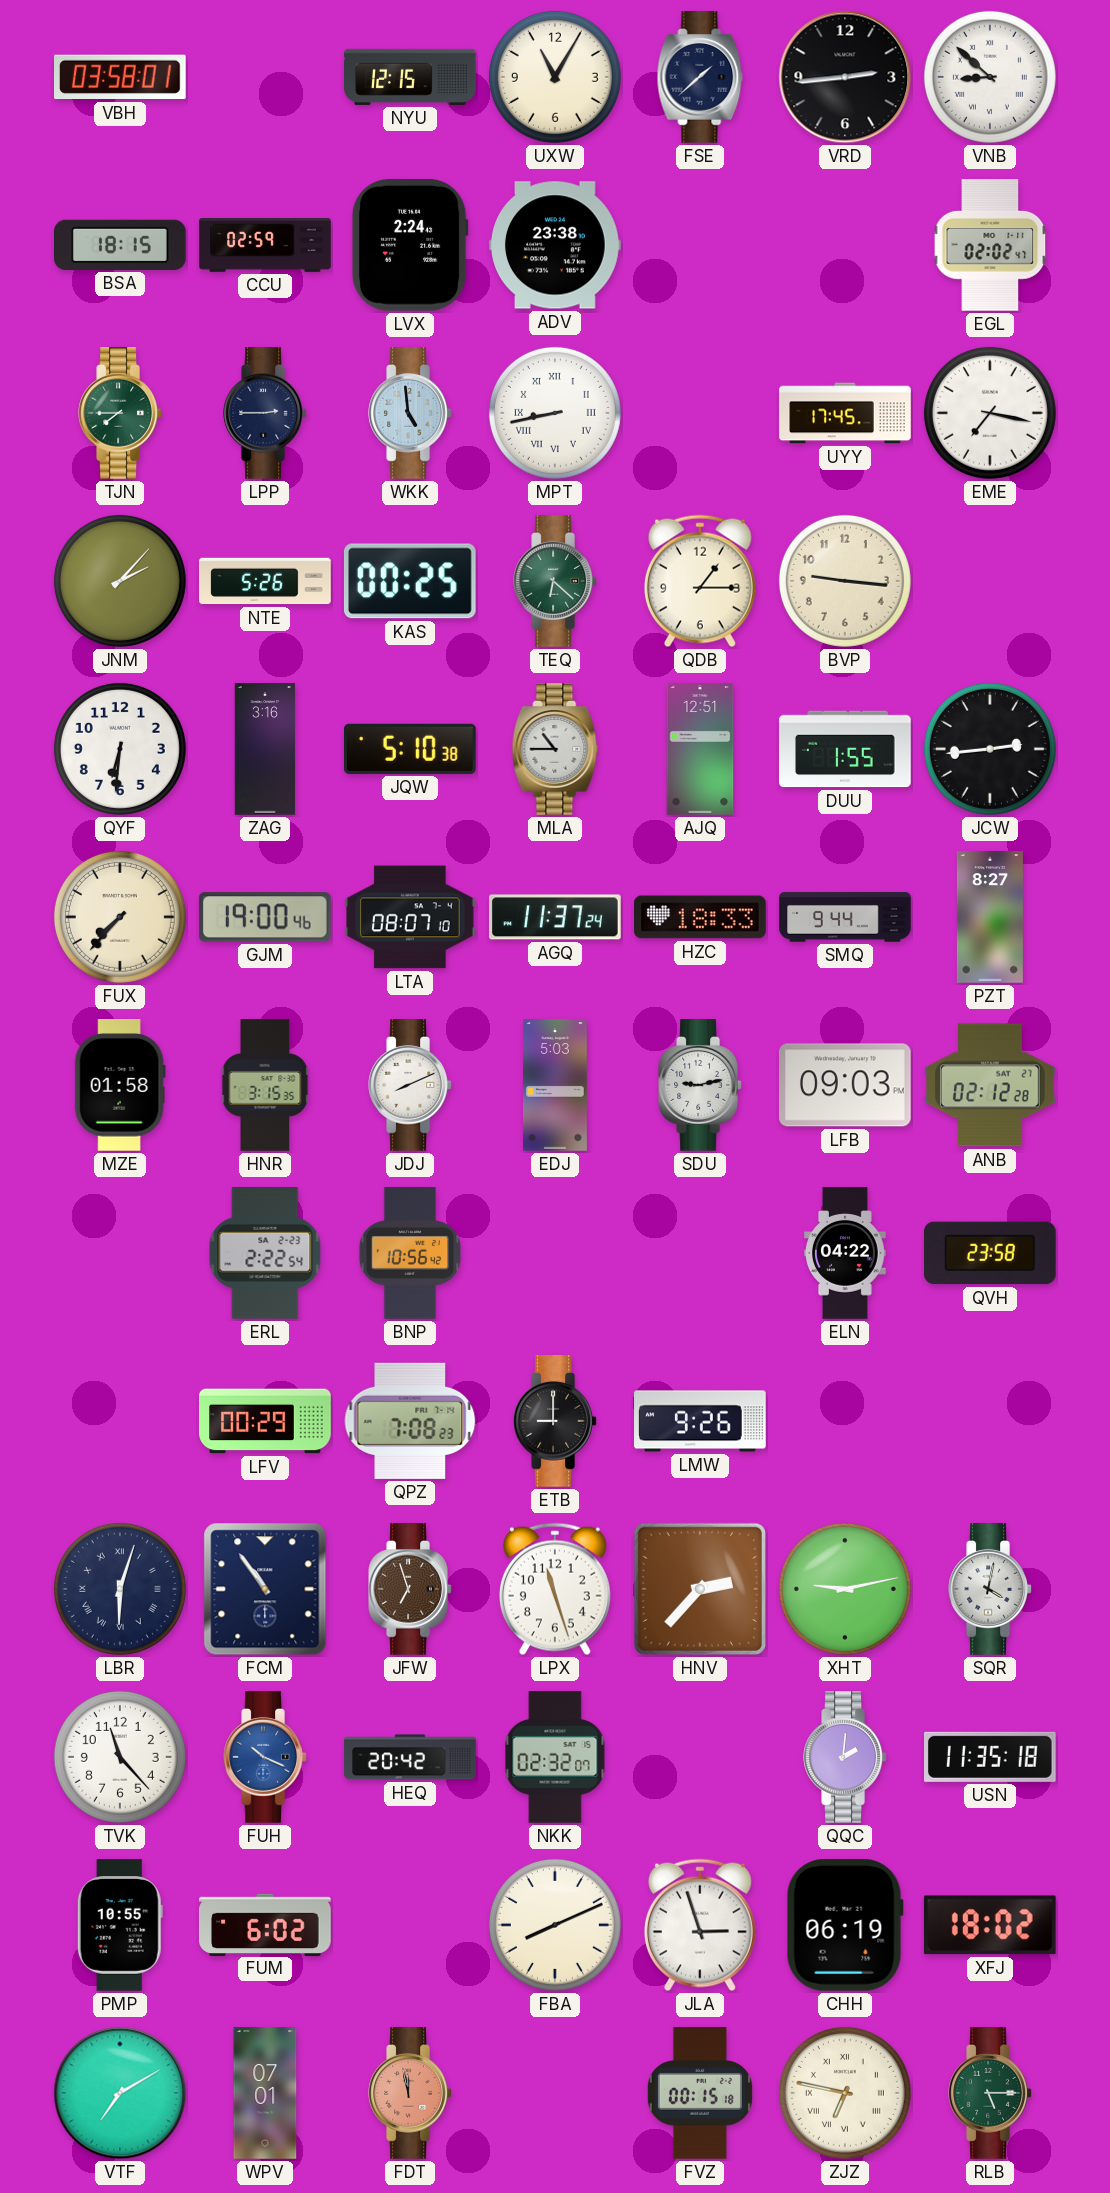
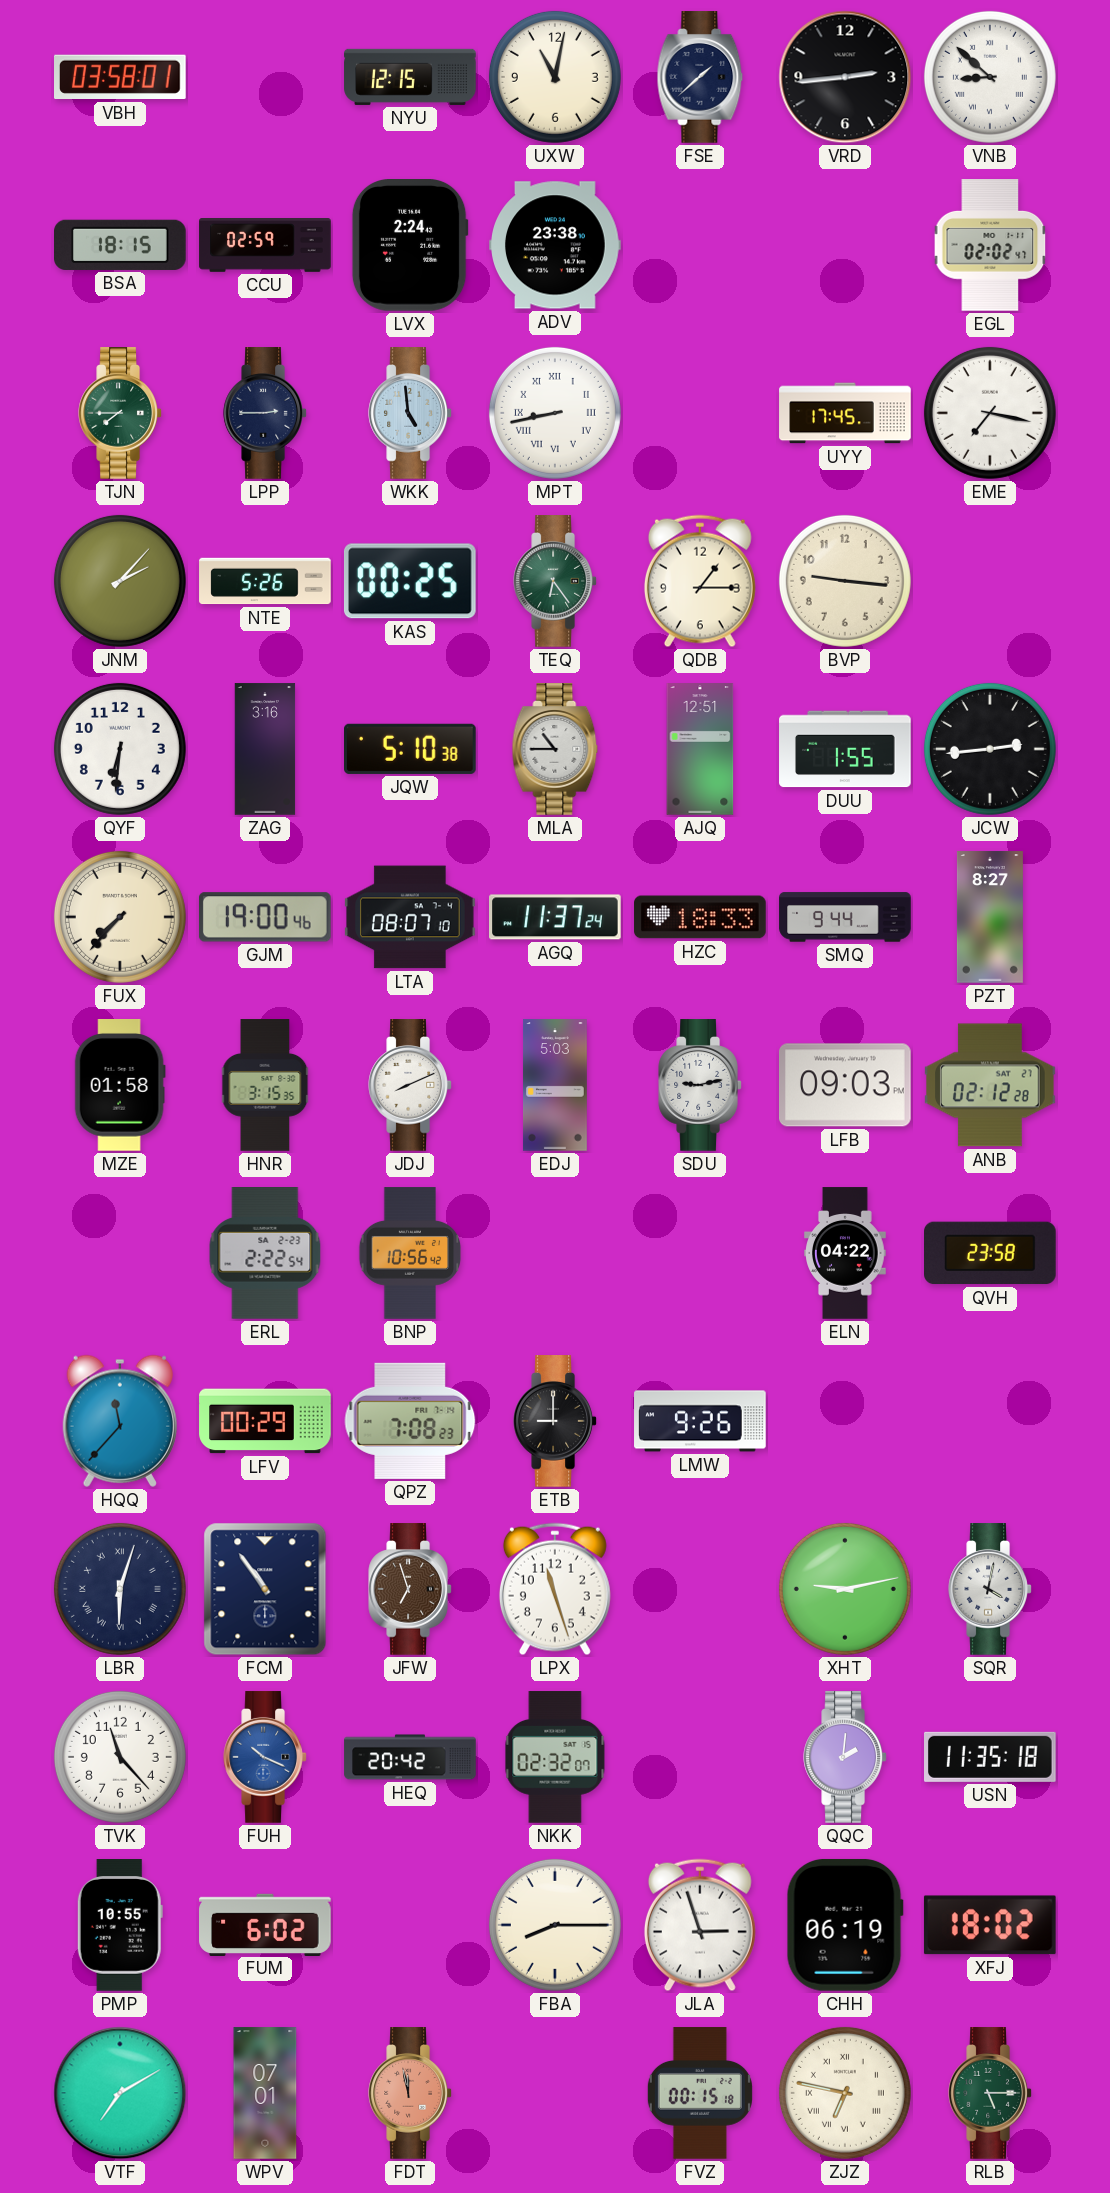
UXW: 11:05 -> 11:02 (555, 77)
TEQ: 6:22 -> 6:24 (555, 581)
HQQ: none -> 11:37 (120, 1421)
HNV: 2:37 -> none (700, 1589)
FBA: 8:11 -> 8:15 (555, 1925)
